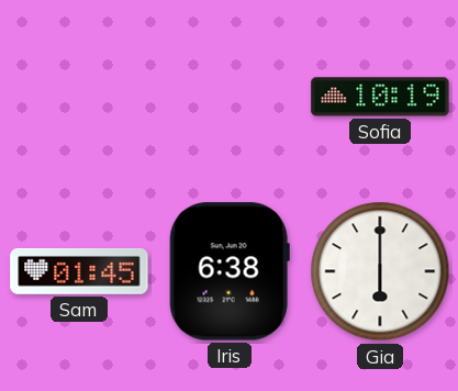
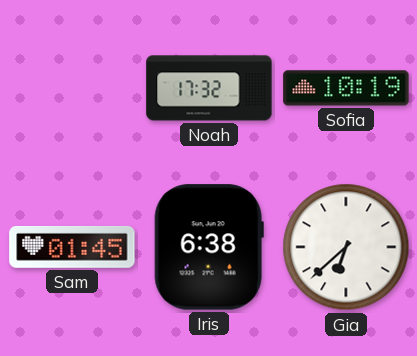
Noah: none -> 17:32 (209, 88)
Gia: 6:00 -> 6:38 (346, 247)
